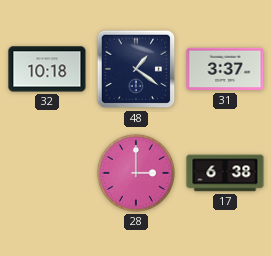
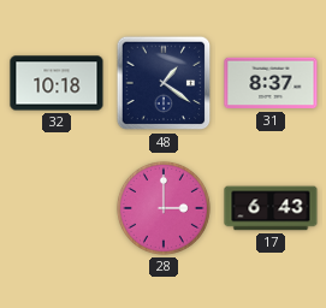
31: 3:37 -> 8:37 (271, 83)
17: 6:38 -> 6:43 (271, 208)
